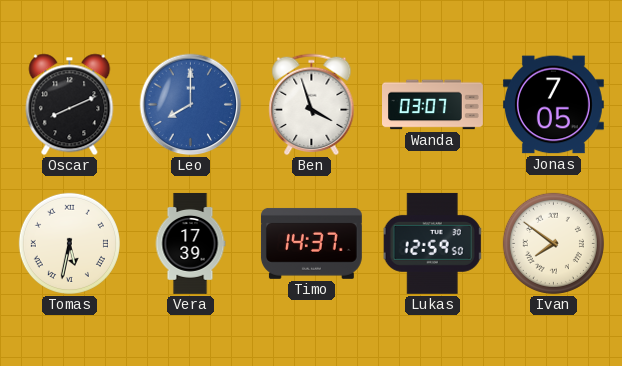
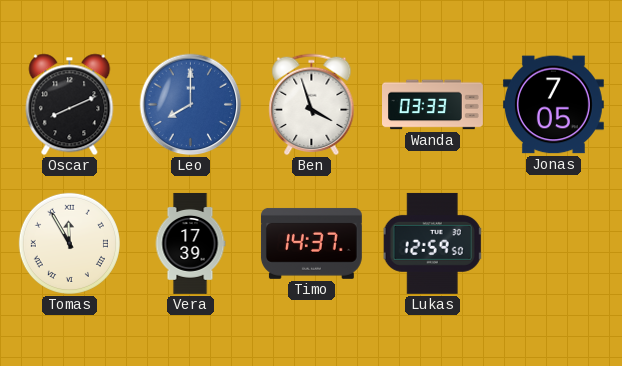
Wanda: 03:07 -> 03:33 (433, 105)
Tomas: 5:32 -> 11:55 (69, 243)
Ivan: 7:51 -> none (553, 243)
